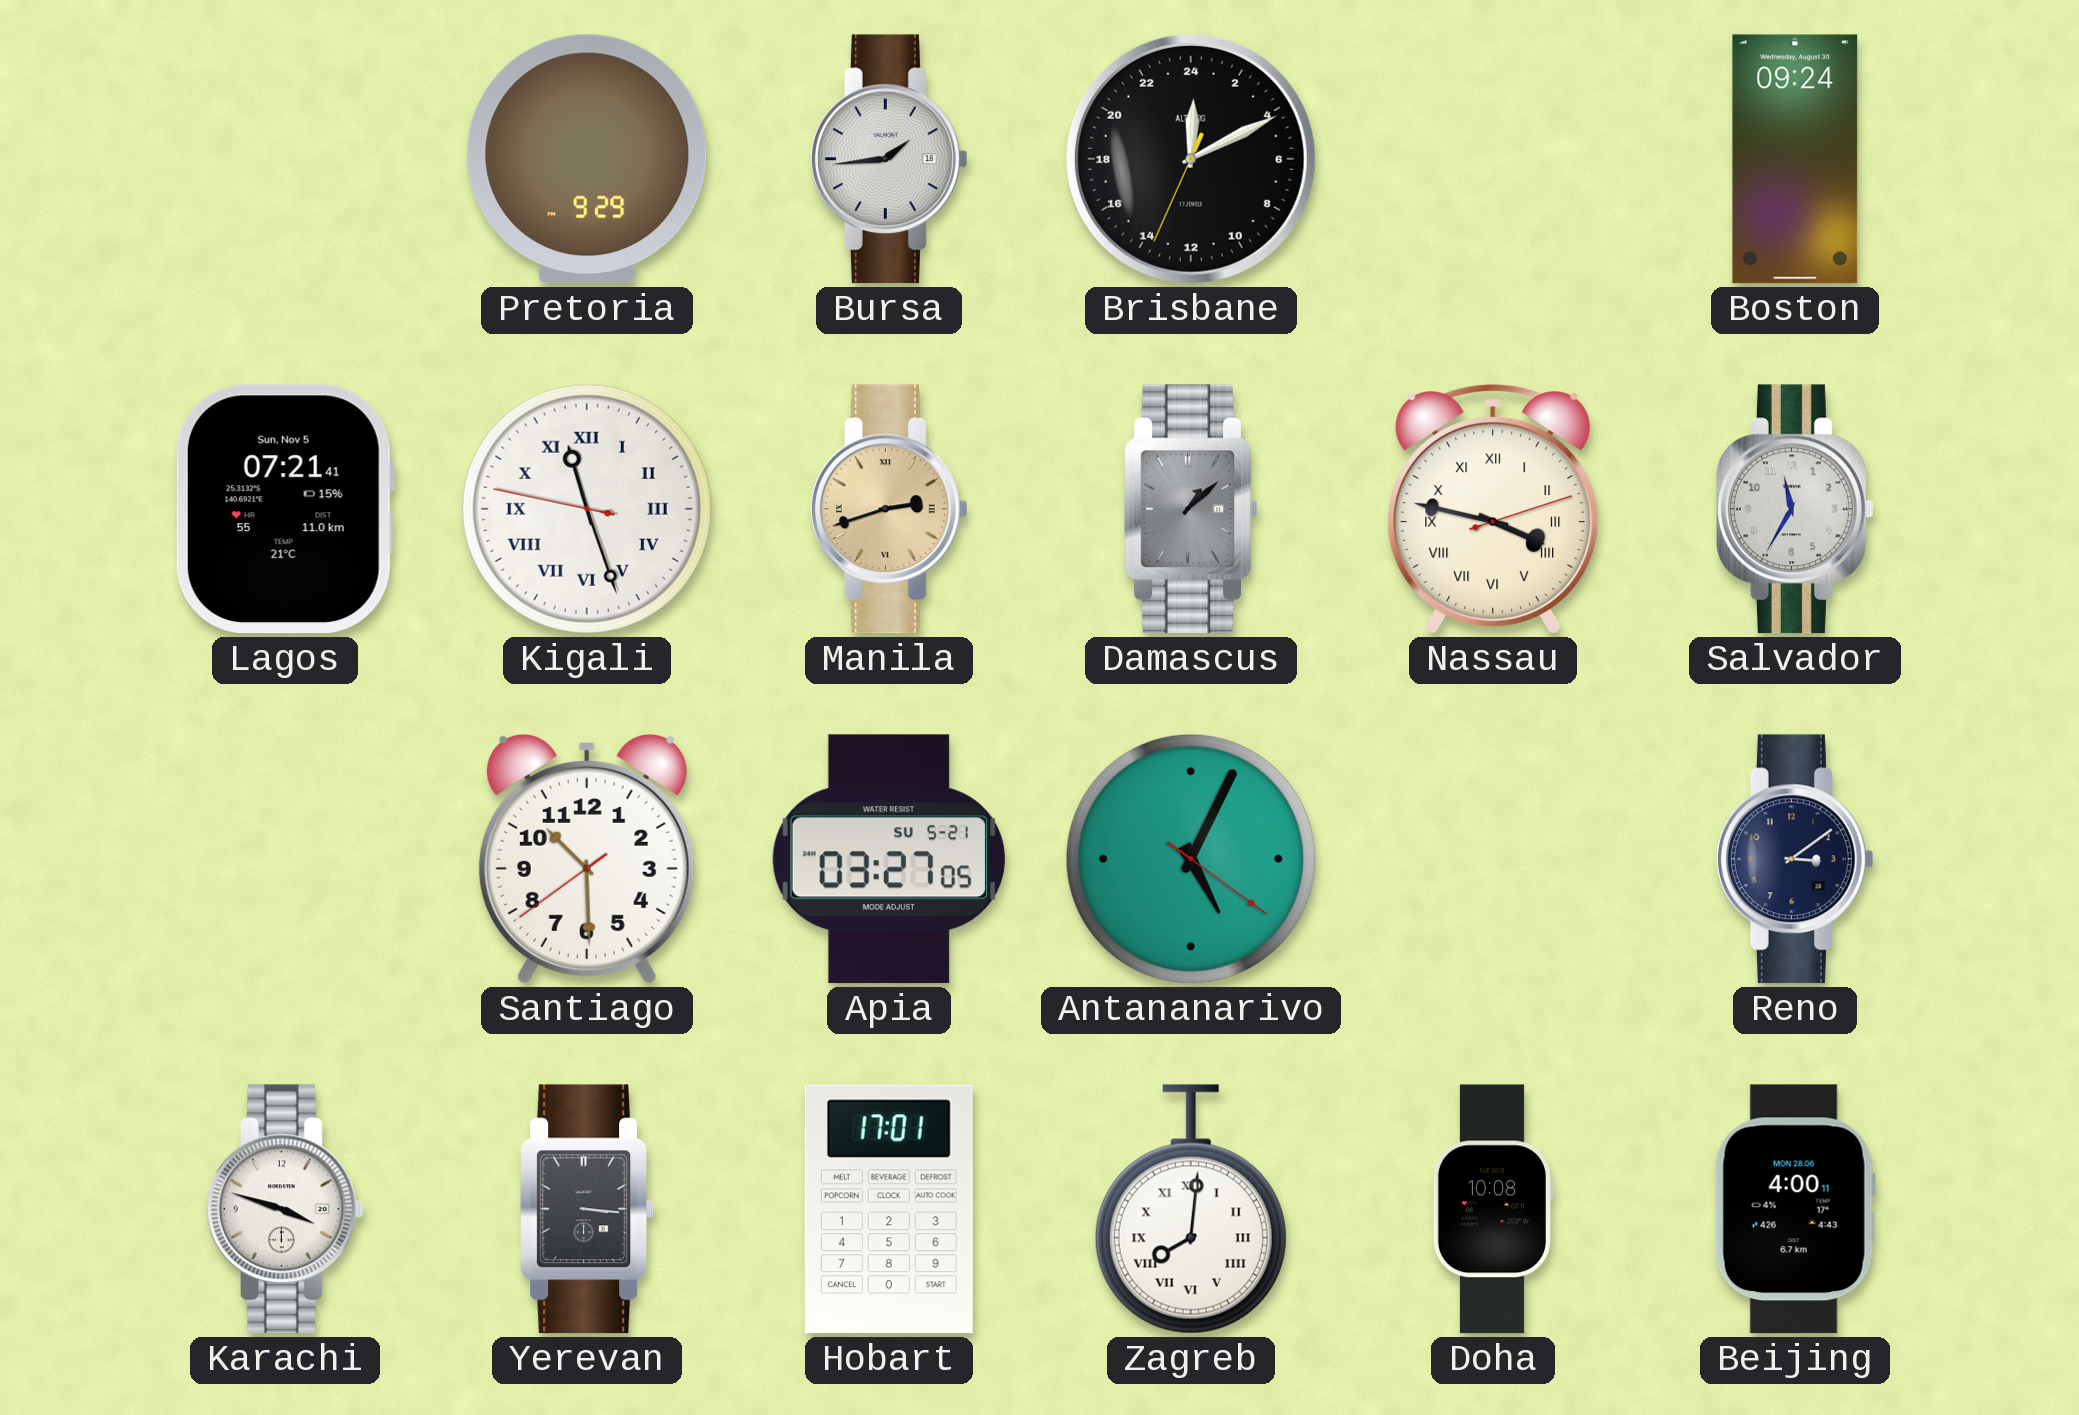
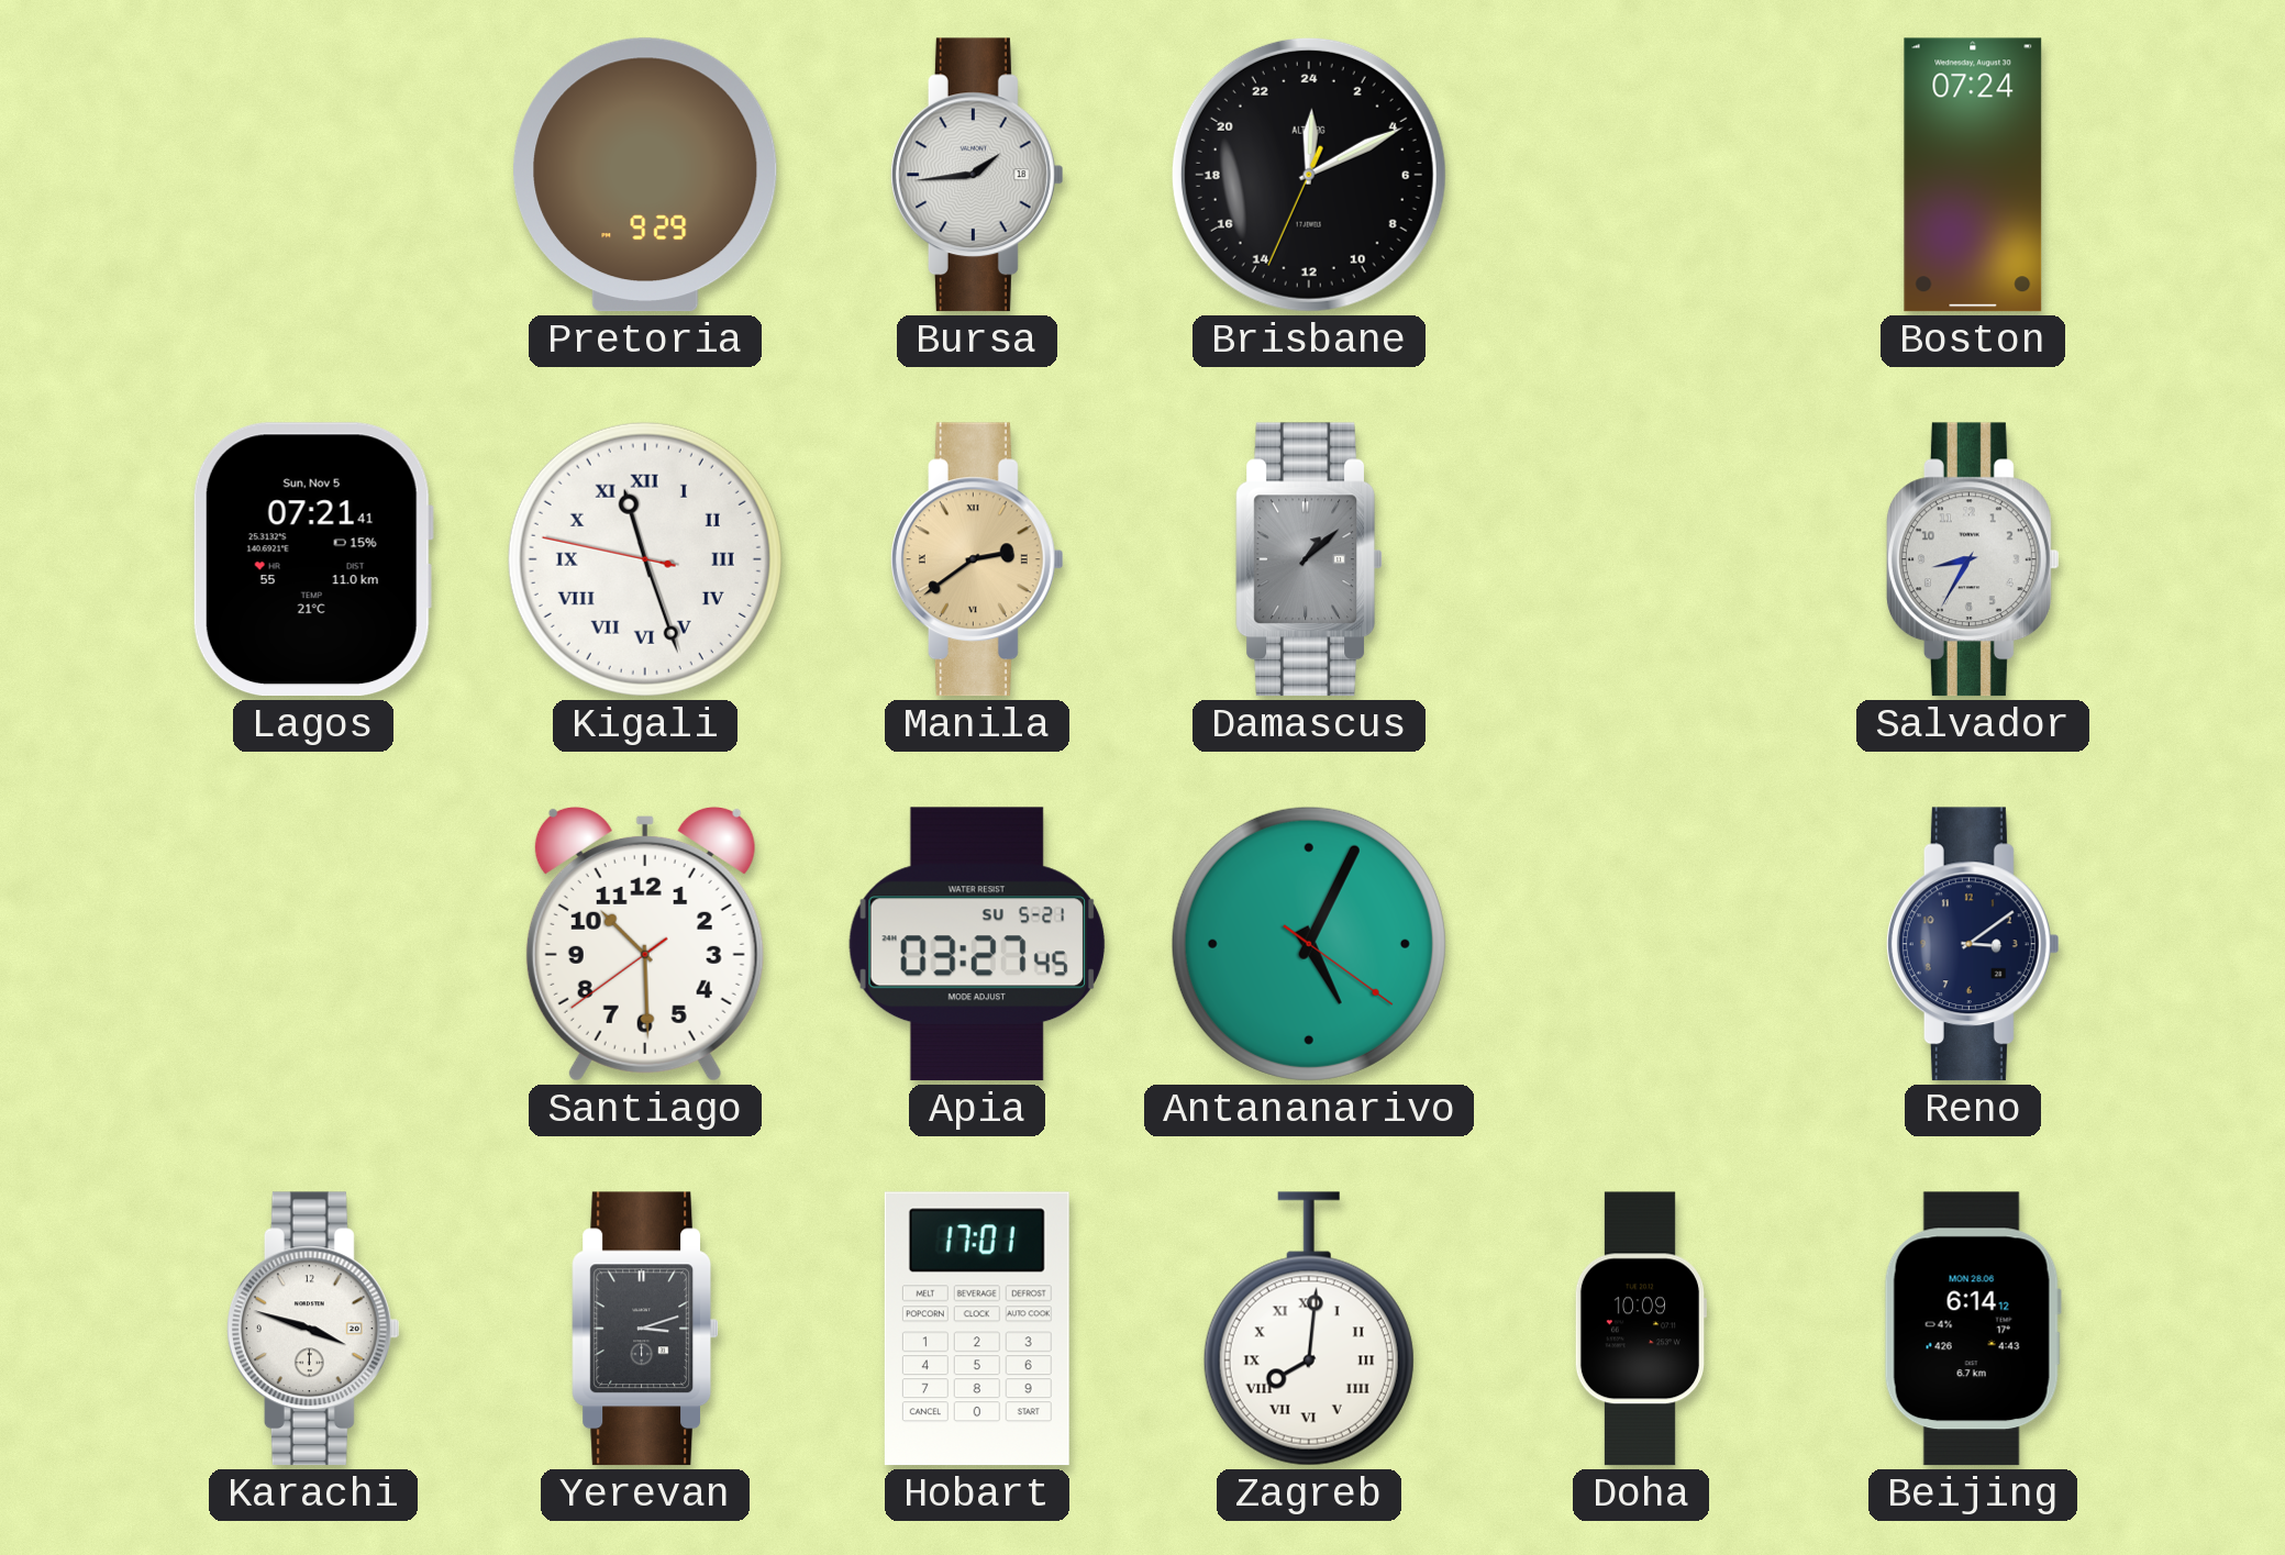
Boston: 09:24 -> 07:24 (1973, 175)
Manila: 2:42 -> 2:39 (977, 559)
Nassau: 3:47 -> none (1493, 509)
Salvador: 11:35 -> 8:35 (1973, 559)
Apia: 03:27:05 -> 03:27:45 (977, 944)
Yerevan: 3:16 -> 3:12 (645, 1329)
Doha: 10:08 -> 10:09 (1640, 1329)
Beijing: 4:00 -> 6:14 (1973, 1329)
